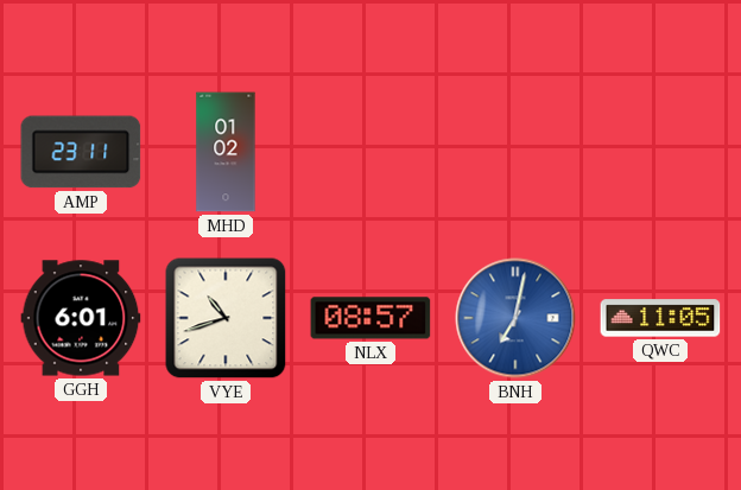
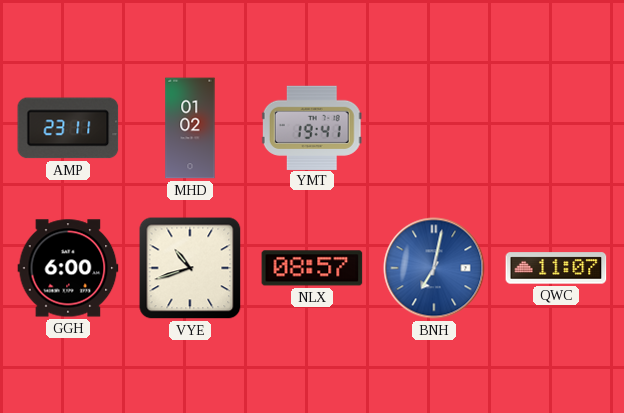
YMT: none -> 19:41 (312, 127)
GGH: 6:01 -> 6:00 (68, 268)
QWC: 11:05 -> 11:07 (556, 268)
